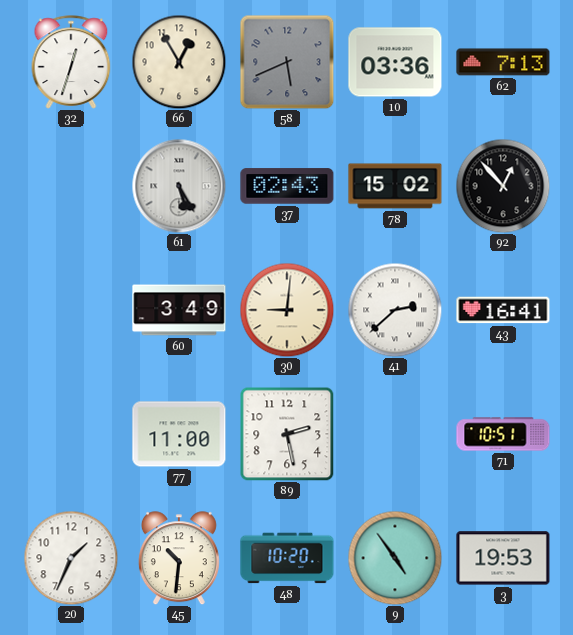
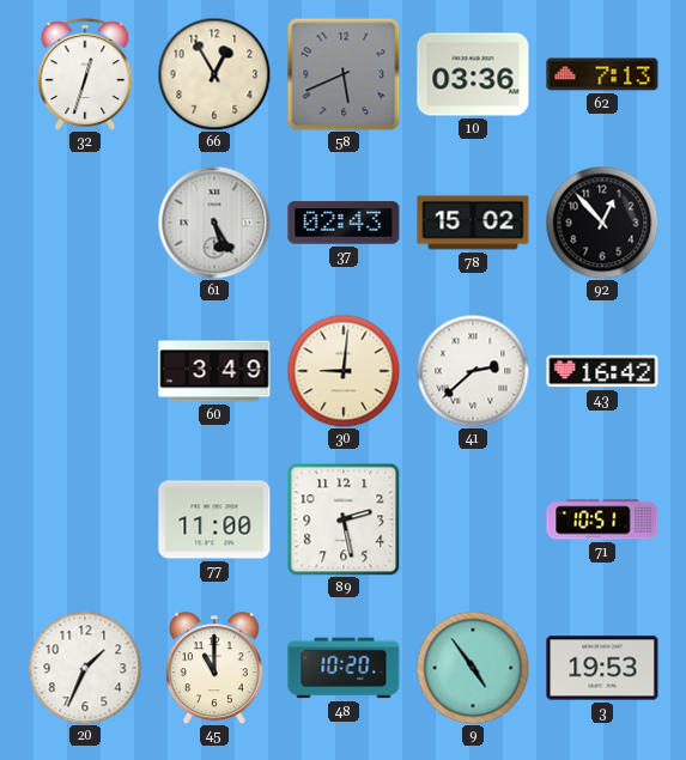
43: 16:41 -> 16:42 (602, 371)
45: 10:31 -> 11:00 (214, 668)
